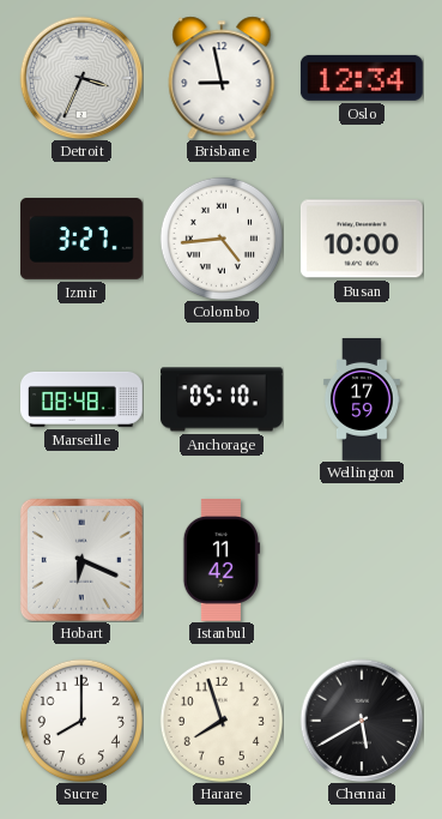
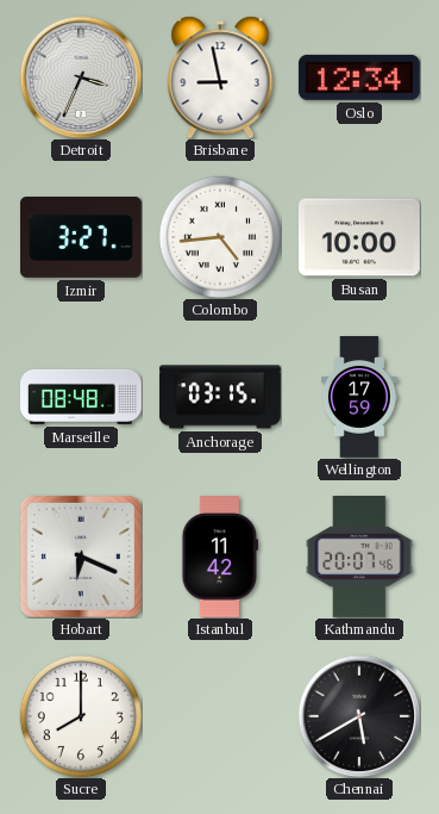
Anchorage: 05:10 -> 03:15 (221, 397)
Kathmandu: none -> 20:07 (359, 558)
Harare: 7:57 -> none (222, 721)
